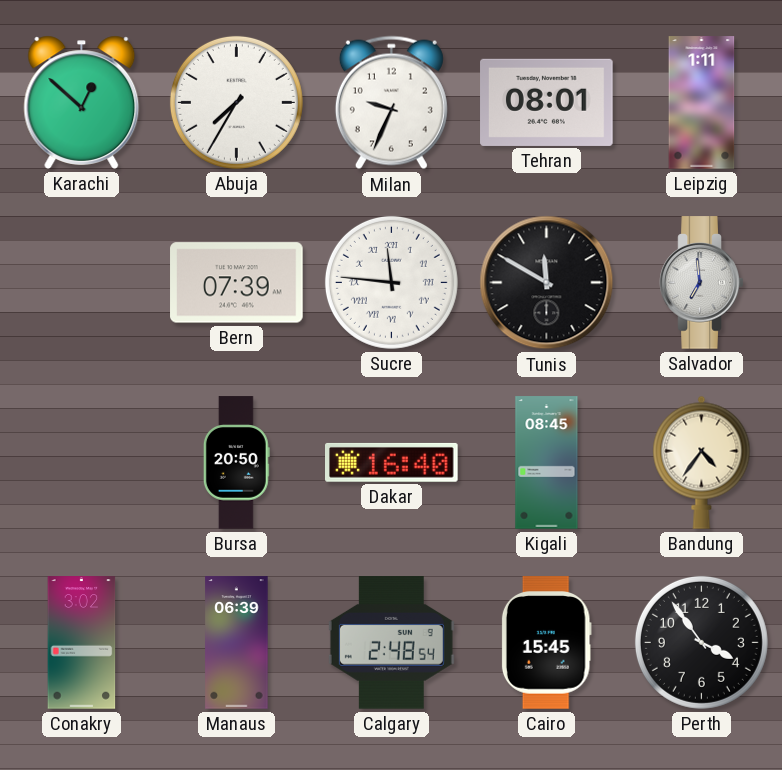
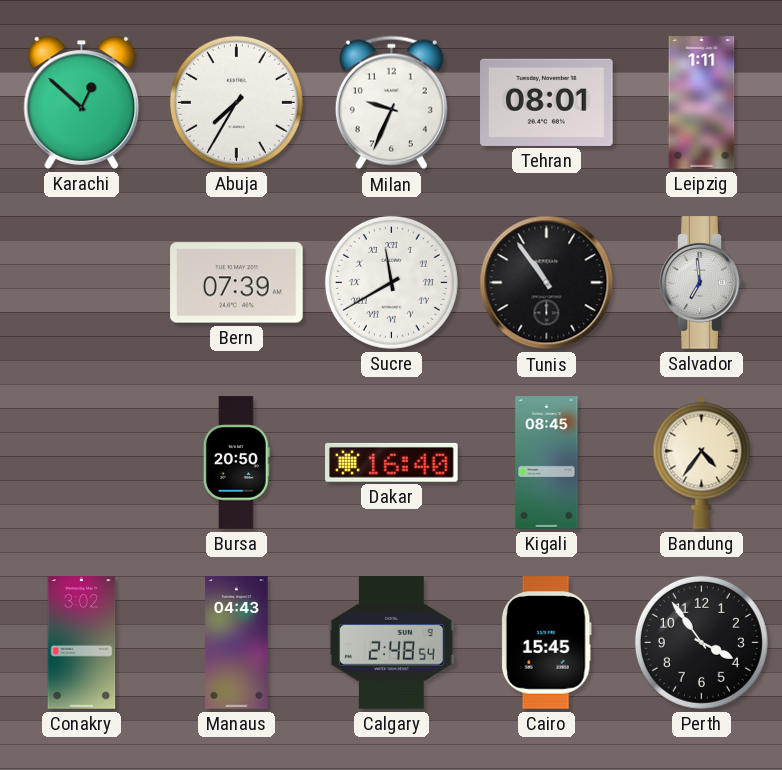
Sucre: 11:46 -> 11:40 (391, 282)
Tunis: 11:50 -> 10:54 (547, 283)
Manaus: 06:39 -> 04:43 (237, 643)
